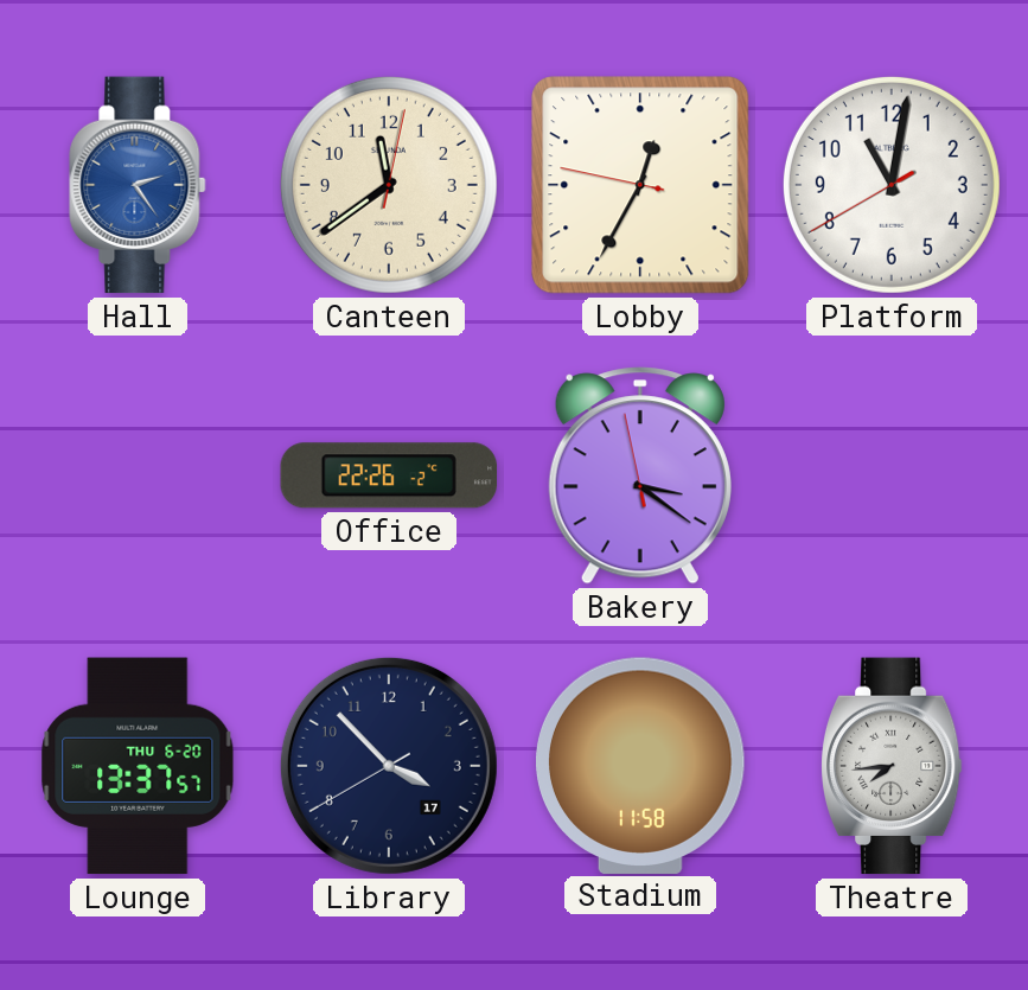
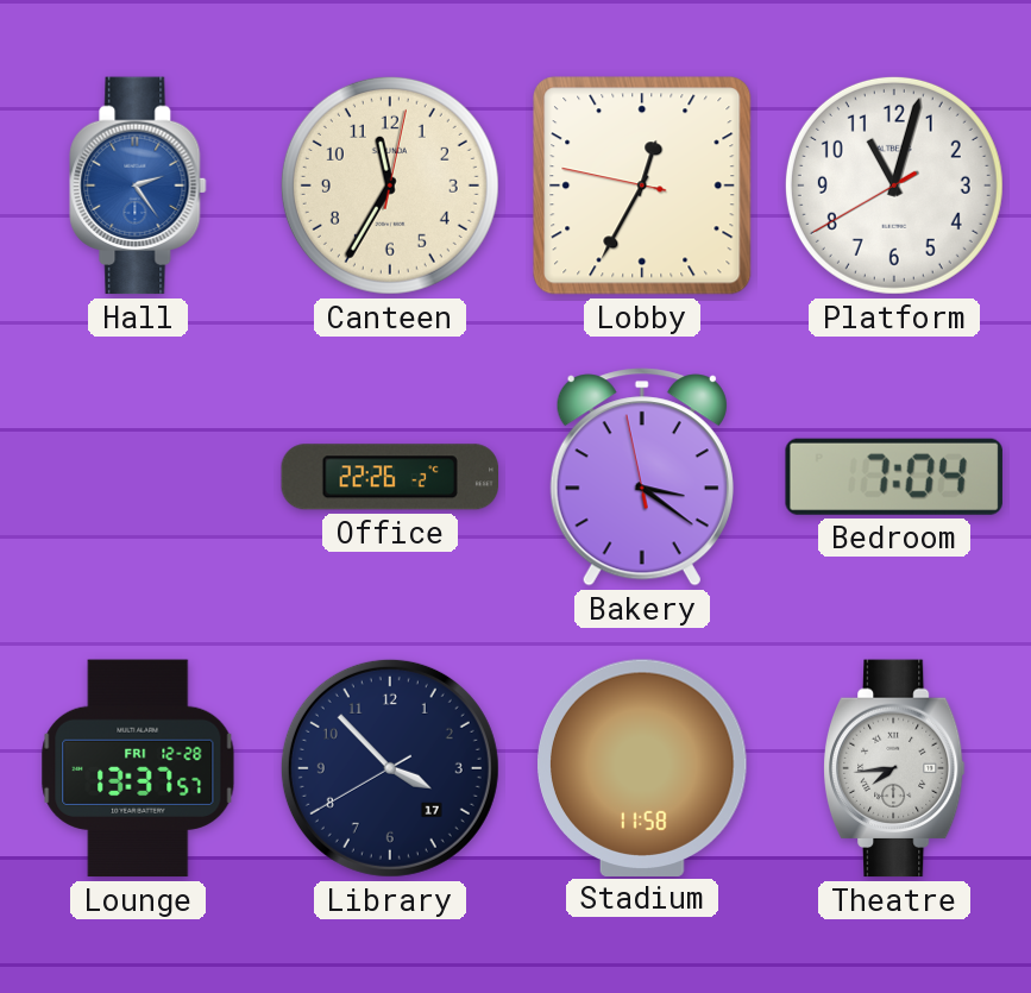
Canteen: 11:39 -> 11:35 (390, 186)
Platform: 11:01 -> 11:02 (894, 186)
Bedroom: none -> 7:04 (894, 477)
Lounge date: THU 6-20 -> FRI 12-28 (138, 768)
